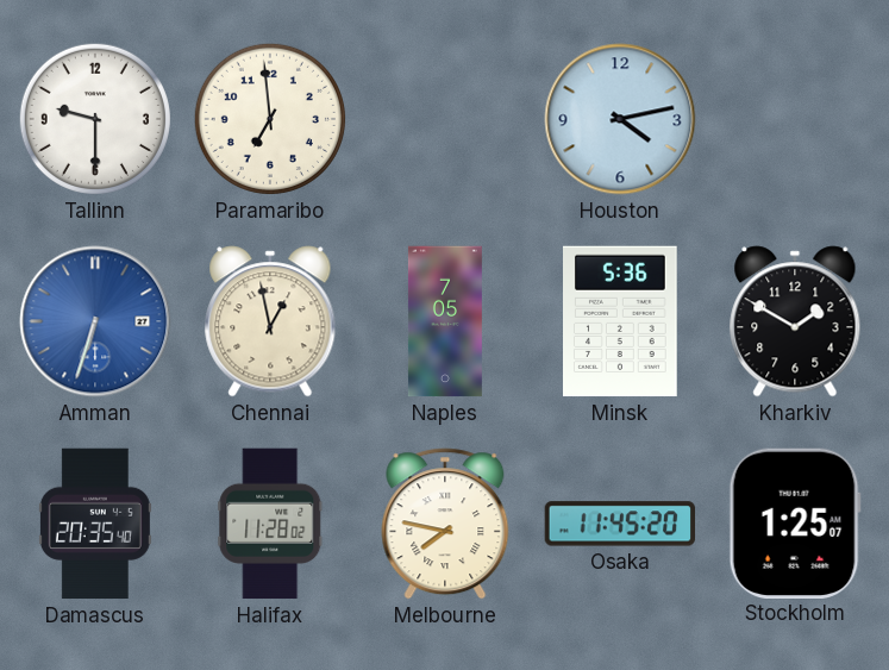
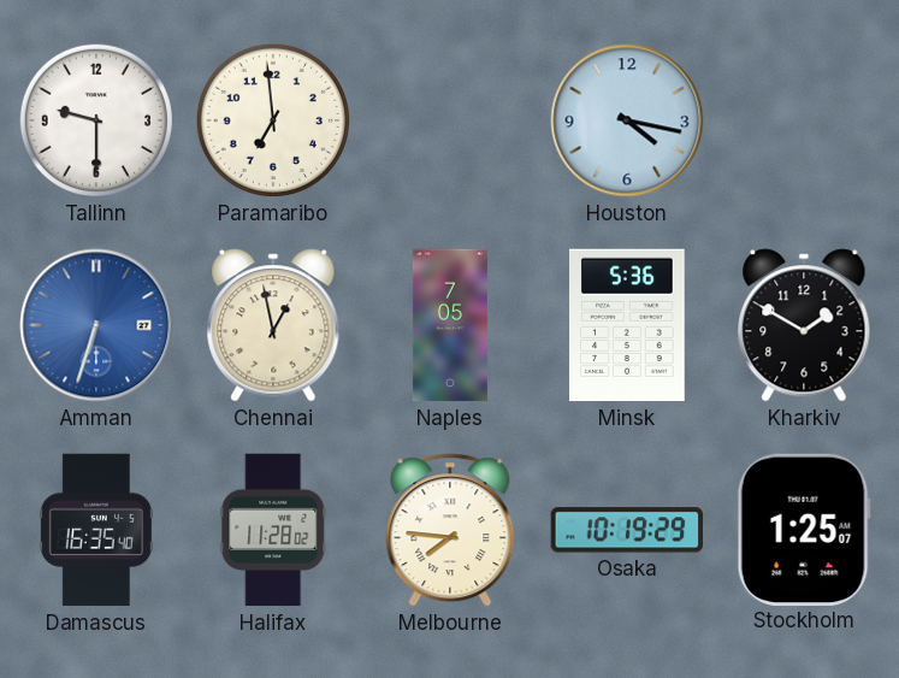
Houston: 4:13 -> 4:17 (627, 120)
Damascus: 20:35 -> 16:35 (96, 530)
Melbourne: 7:47 -> 7:46 (450, 530)
Osaka: 11:45 -> 10:19 (626, 530)
